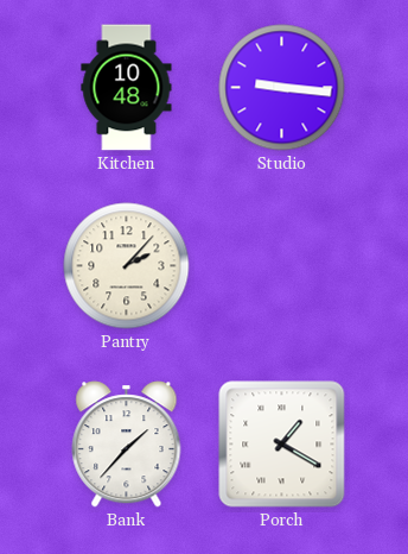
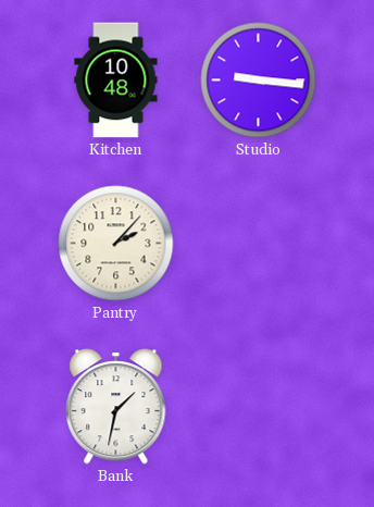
Bank: 1:37 -> 1:32 (116, 407)
Porch: 1:20 -> none (282, 445)
